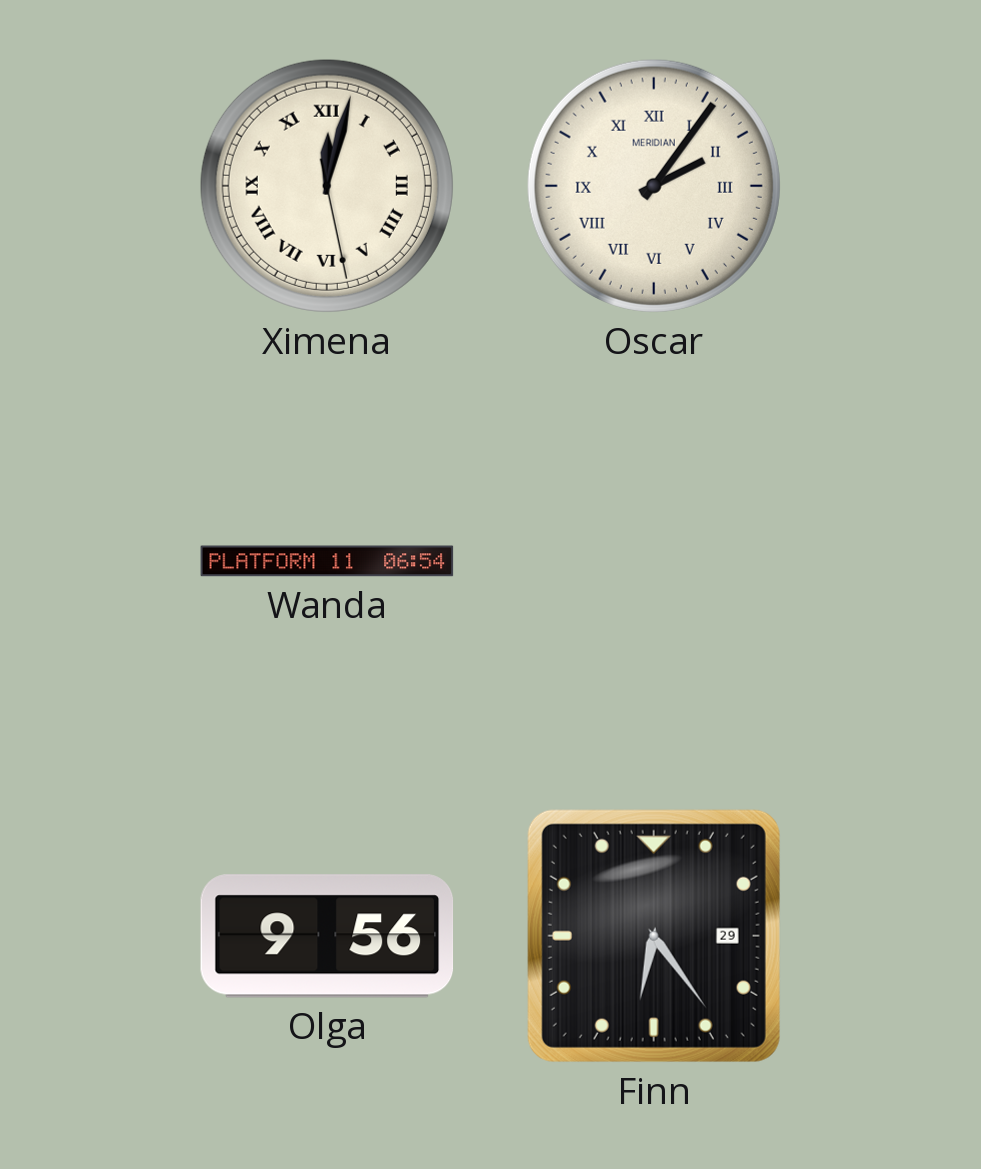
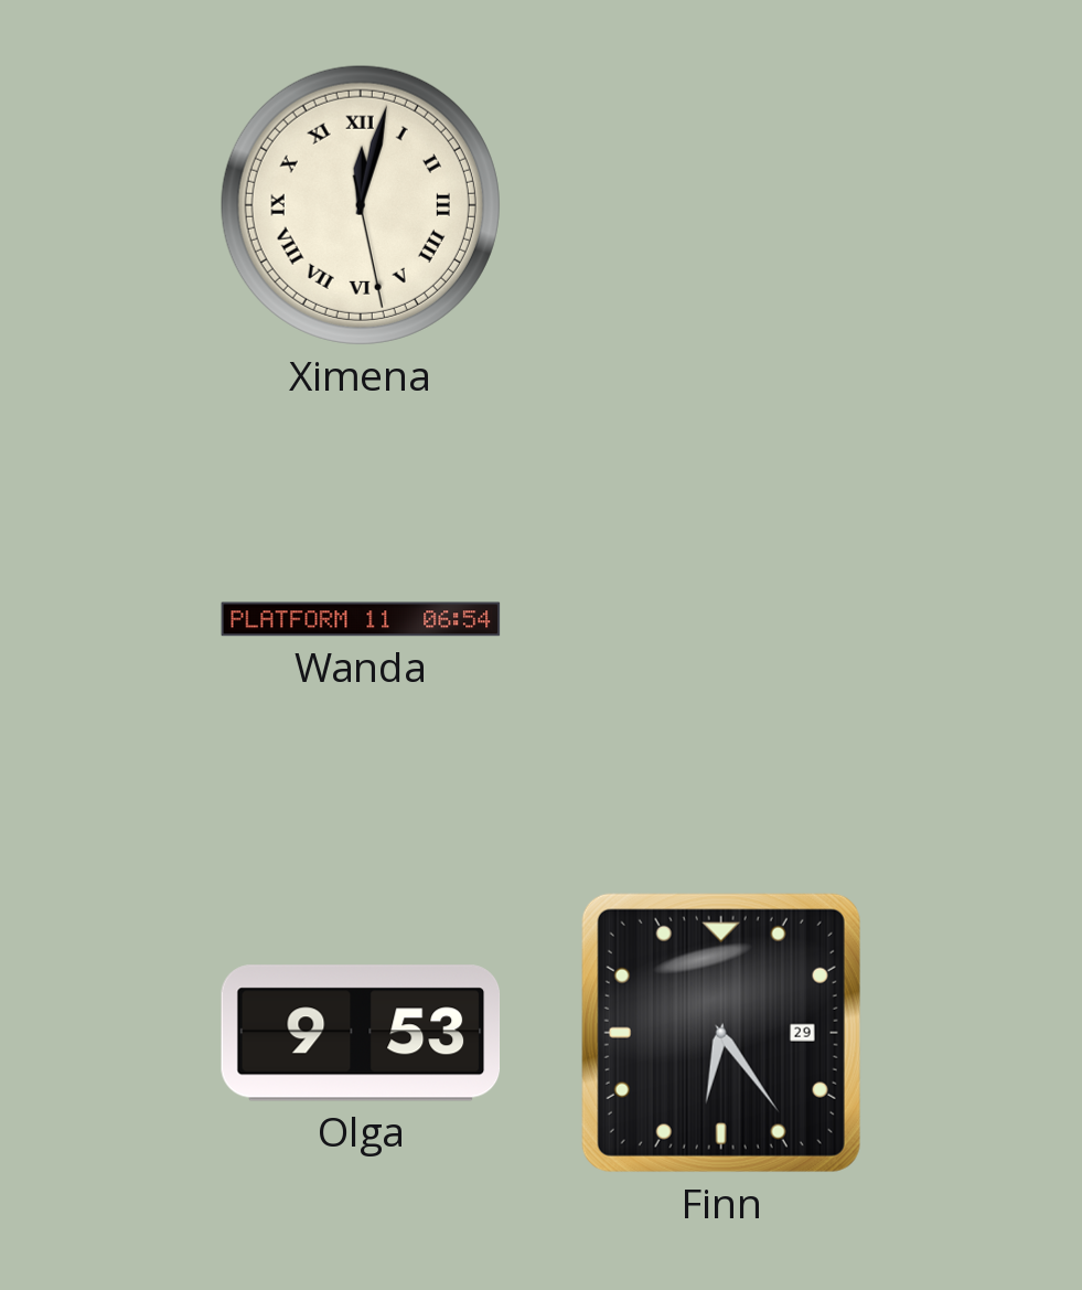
Oscar: 2:06 -> none (654, 186)
Olga: 9:56 -> 9:53 (361, 1033)
